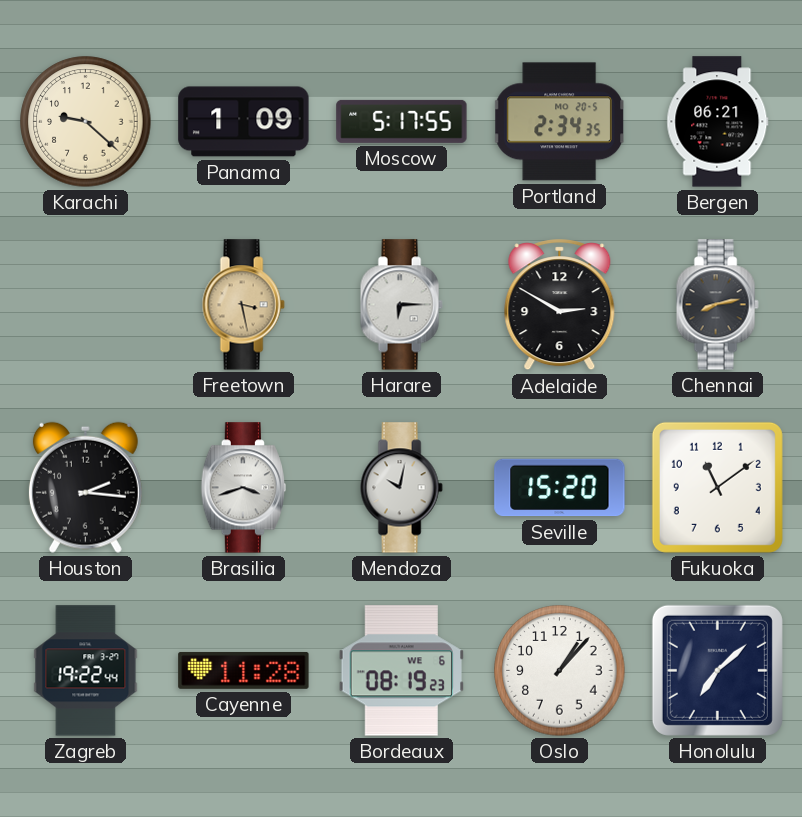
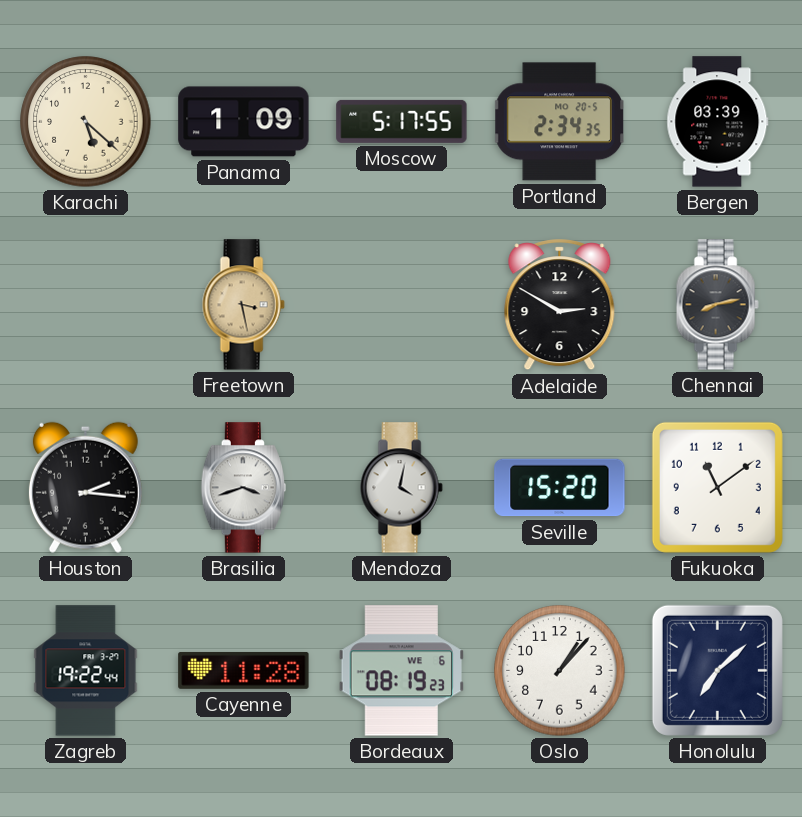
Karachi: 9:22 -> 5:22 (86, 122)
Bergen: 06:21 -> 03:39 (718, 122)
Harare: 6:15 -> none (401, 305)
Mendoza: 10:02 -> 4:02 (401, 488)
